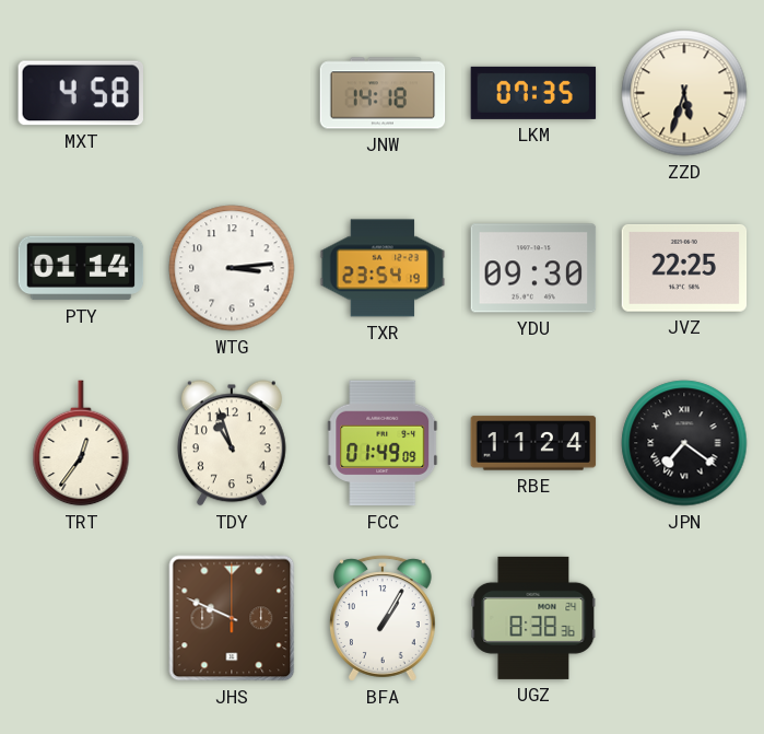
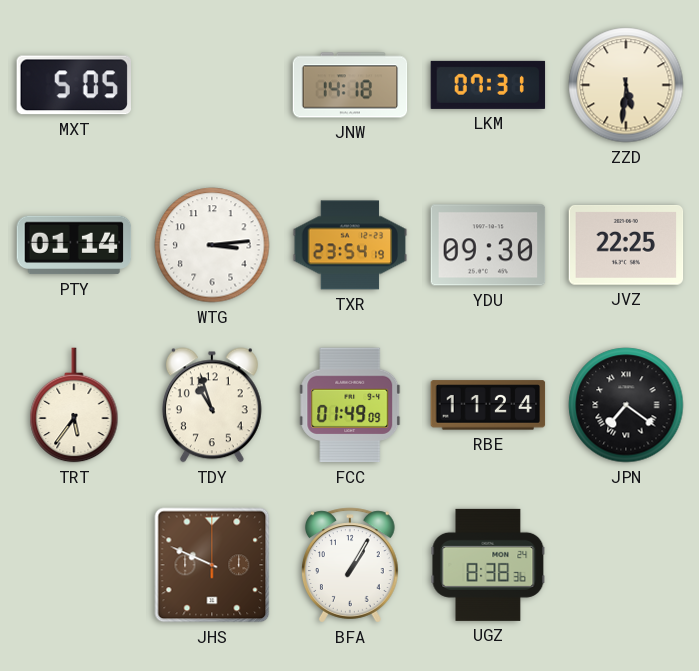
MXT: 4:58 -> 5:05 (73, 85)
LKM: 07:35 -> 07:31 (488, 85)
ZZD: 5:33 -> 5:31 (626, 85)
TRT: 12:36 -> 5:36 (74, 405)
